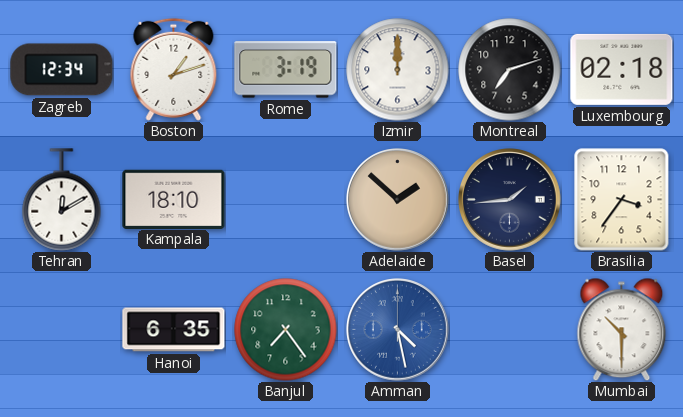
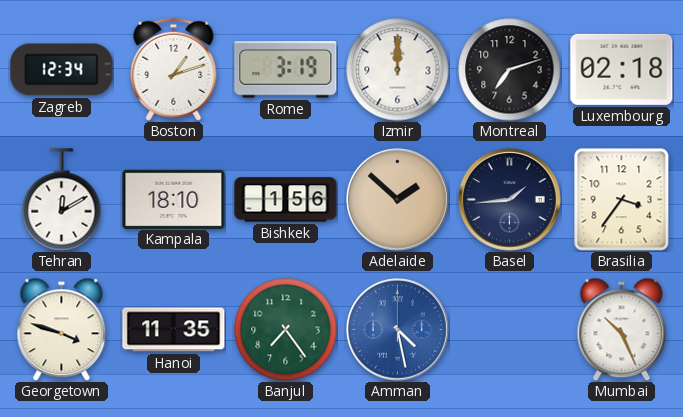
Bishkek: none -> 1:56 (286, 200)
Georgetown: none -> 3:48 (62, 329)
Hanoi: 6:35 -> 11:35 (174, 330)
Mumbai: 10:30 -> 10:26 (622, 329)
